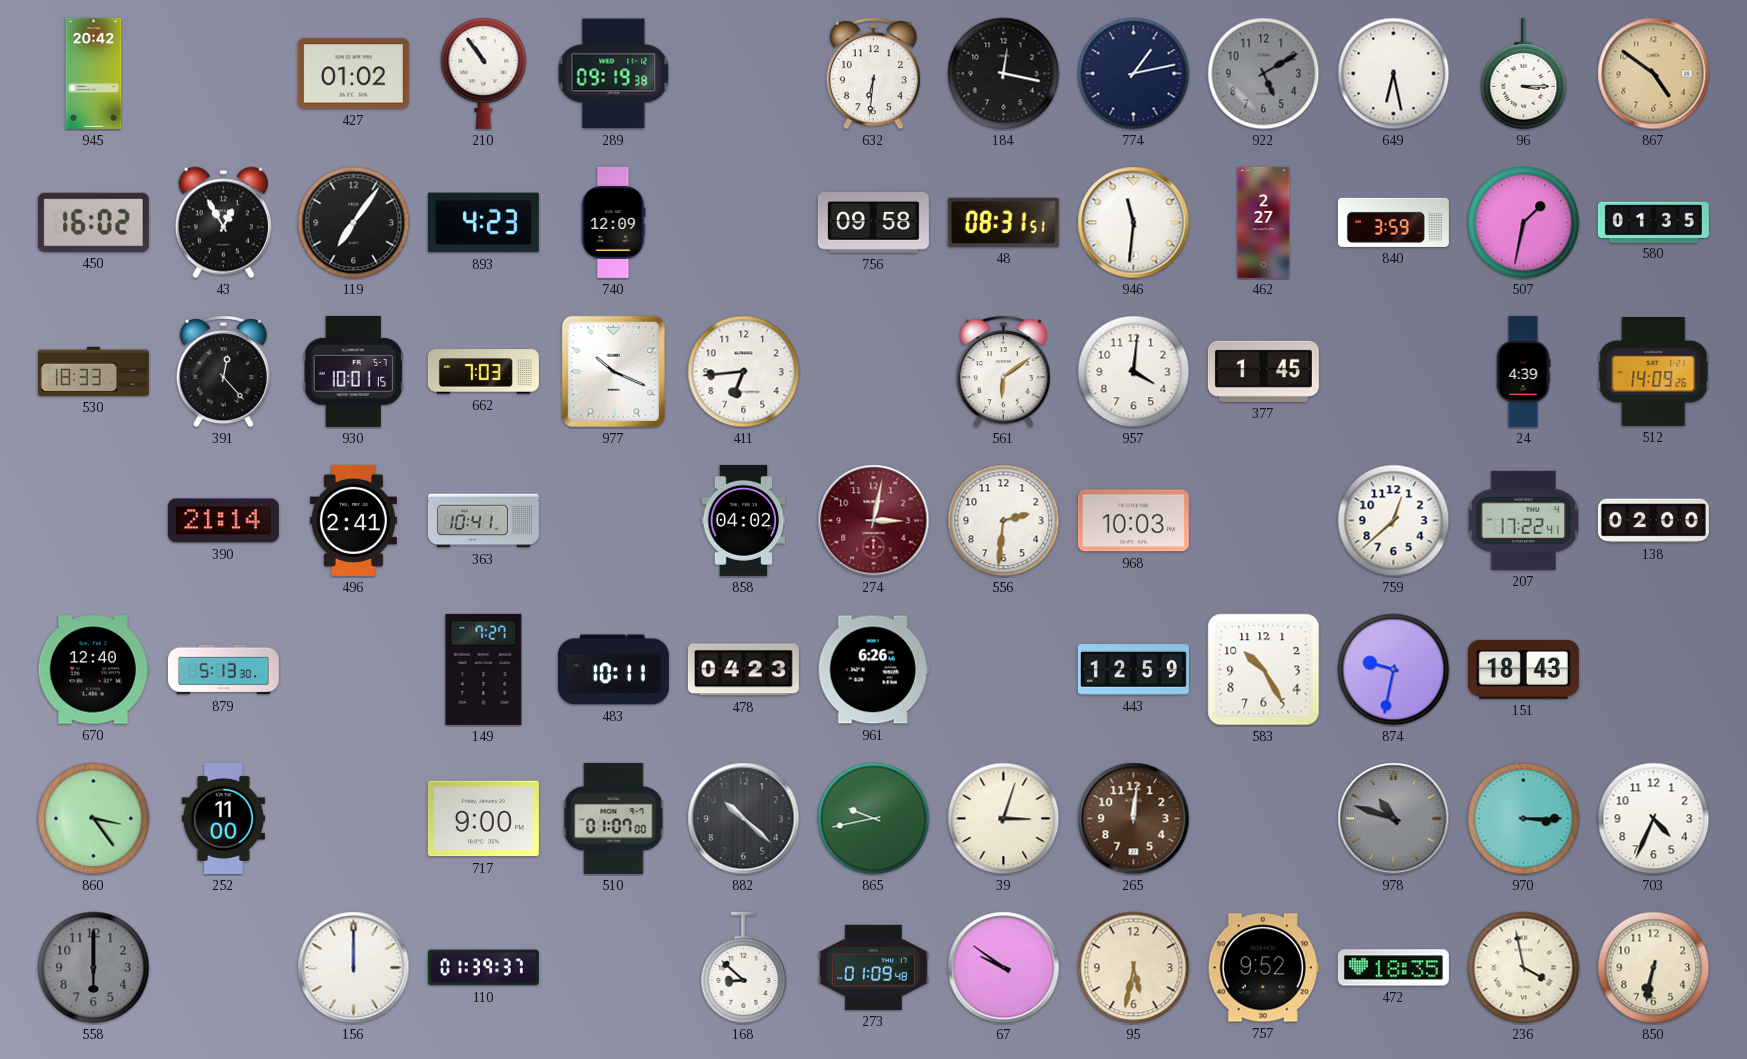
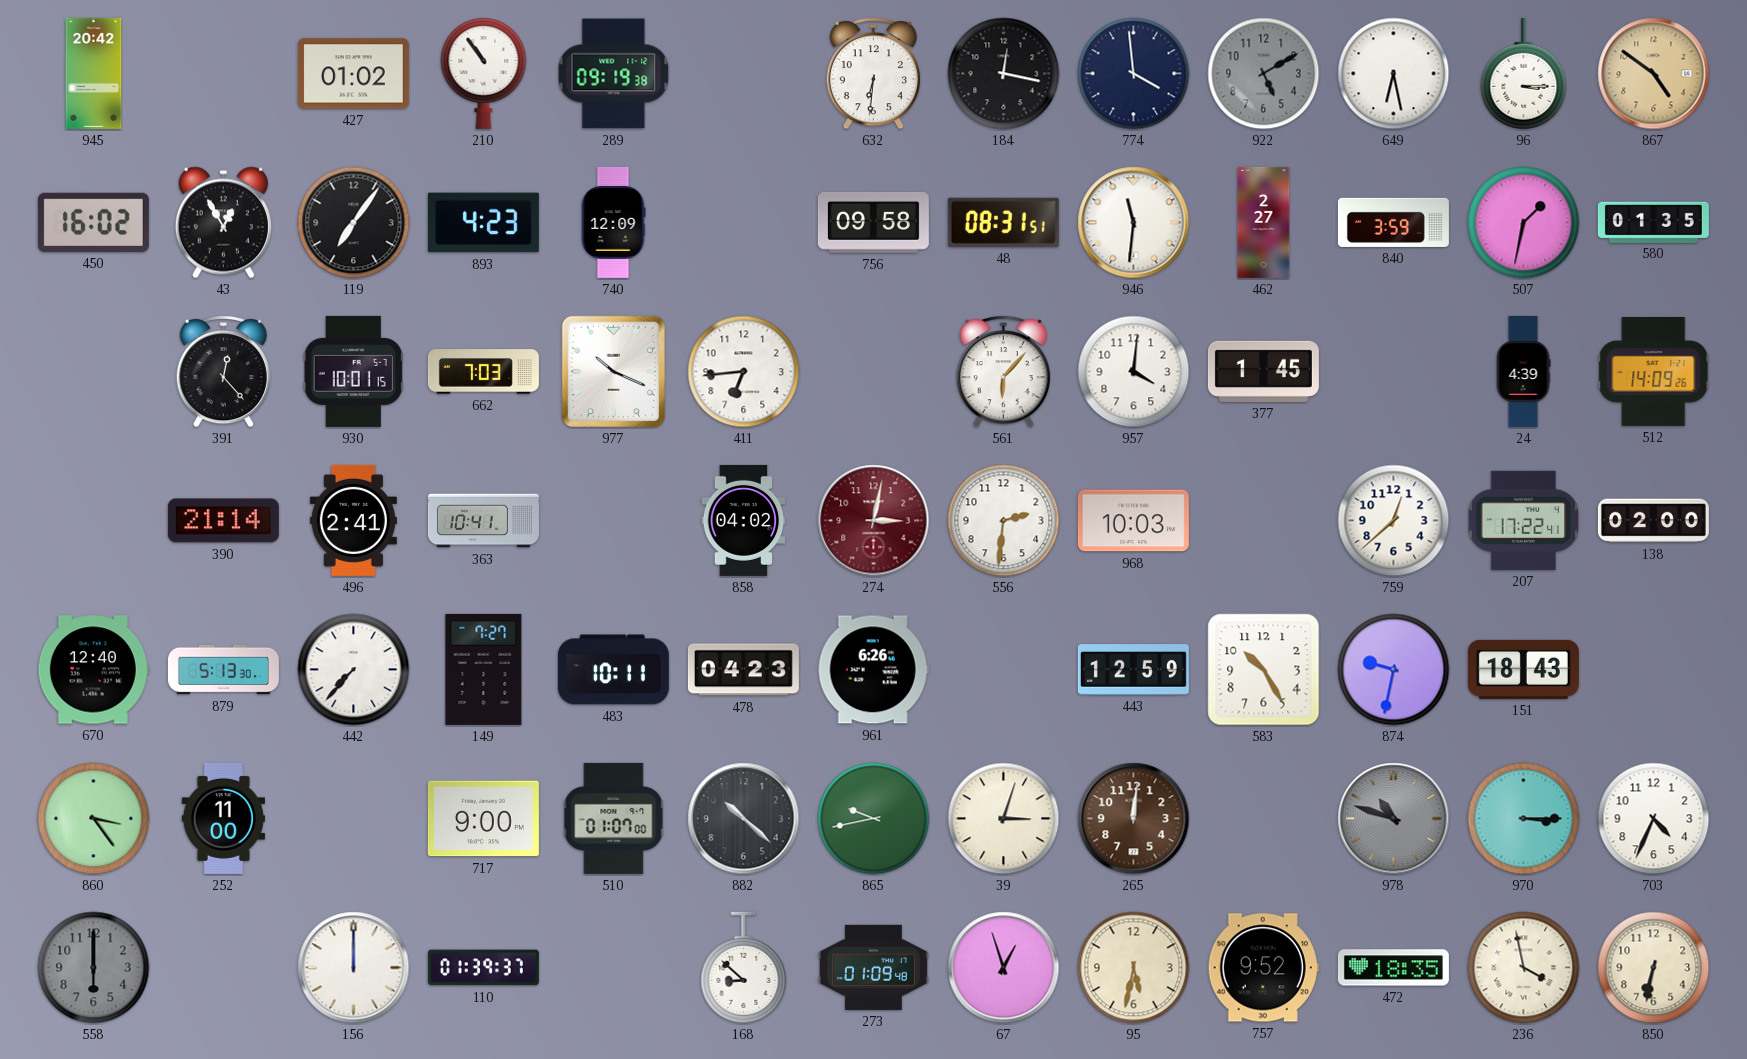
774: 1:13 -> 3:59 (1134, 74)
530: 18:33 -> none (93, 371)
561: 6:09 -> 6:07 (1003, 371)
442: none -> 7:37 (354, 670)
67: 9:51 -> 12:57 (1004, 968)
